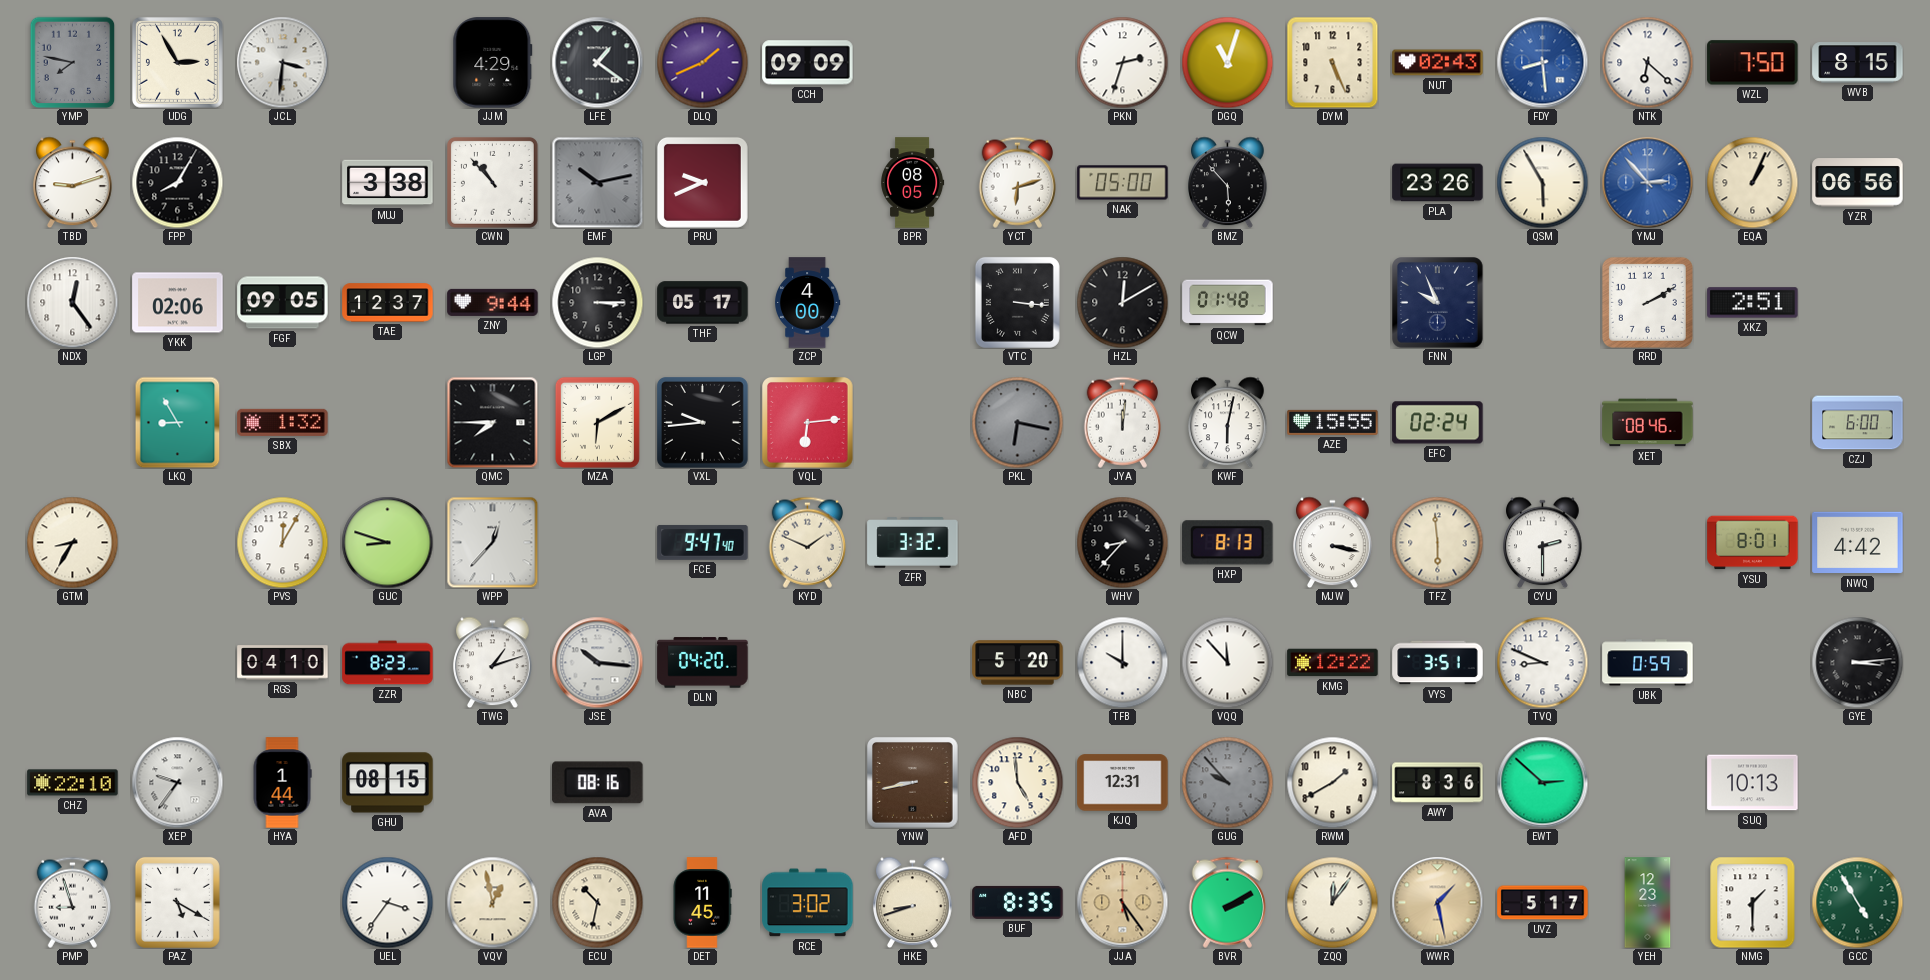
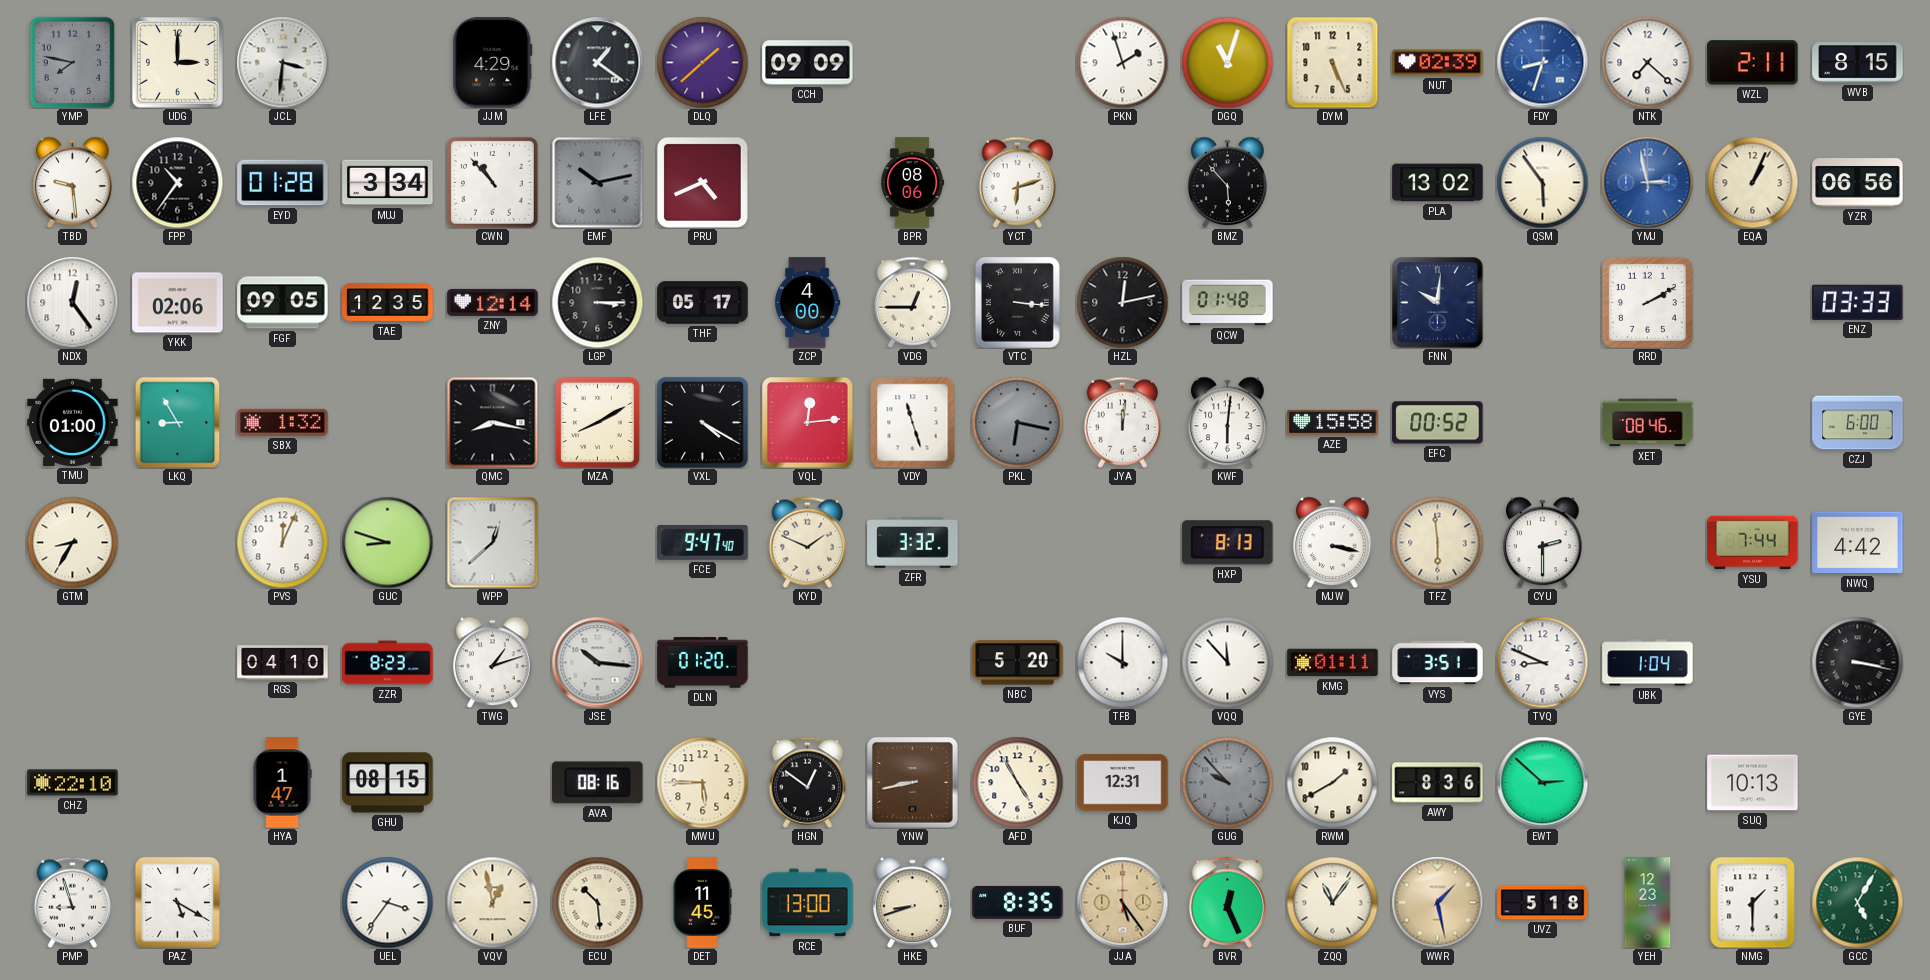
UDG: 2:55 -> 3:00 (177, 62)
DLQ: 1:41 -> 1:38 (702, 62)
PKN: 2:33 -> 1:57 (1122, 62)
NUT: 02:43 -> 02:39 (1438, 63)
FDY: 8:29 -> 8:33 (1542, 62)
NTK: 6:22 -> 7:22 (1647, 62)
WZL: 7:50 -> 2:11 (1753, 63)
TBD: 9:12 -> 9:29 (73, 182)
FPP: 8:05 -> 10:36 (177, 182)
EYD: none -> 01:28 (283, 183)
MUJ: 3:38 -> 3:34 (388, 183)
PRU: 9:41 -> 4:41 (702, 182)
BPR: 08:05 -> 08:06 (913, 183)
NAK: 05:00 -> none (1123, 183)
PLA: 23:26 -> 13:02 (1438, 183)
QSM: 5:55 -> 5:54 (1542, 182)
YMJ: 2:53 -> 2:58 (1647, 182)
TAE: 12:37 -> 12:35 (388, 303)
ZNY: 9:44 -> 12:14 (493, 302)
VDG: none -> 12:45 (912, 302)
HZL: 12:10 -> 12:13 (1122, 302)
FNN: 9:56 -> 10:01 (1438, 303)
XKZ: 2:51 -> none (1753, 303)
ENZ: none -> 03:33 (1858, 302)
TMU: none -> 01:00 (73, 422)
QMC: 7:45 -> 8:17 (492, 422)
MZA: 6:10 -> 8:10 (597, 422)
VXL: 9:44 -> 4:20 (702, 422)
VQL: 6:14 -> 12:14 (808, 423)
VDY: none -> 11:27 (913, 422)
KWF: 6:02 -> 6:01 (1228, 422)
AZE: 15:55 -> 15:58 (1333, 422)
EFC: 02:24 -> 00:52 (1438, 423)
PVS: 12:05 -> 12:04 (282, 542)
WPP: 12:37 -> 12:38 (492, 542)
WHV: 8:37 -> none (1122, 542)
YSU: 8:01 -> 7:44 (1753, 543)
DLN: 04:20 -> 01:20 (703, 663)
KMG: 12:22 -> 01:11 (1333, 663)
UBK: 0:59 -> 1:04 (1648, 663)
GYE: 3:14 -> 3:17 (1857, 662)
XEP: 9:36 -> none (177, 782)
HYA: 1:44 -> 1:47 (282, 783)
MWU: none -> 5:45 (702, 782)
HGN: none -> 12:51 (807, 782)
AFD: 4:59 -> 4:55 (1017, 782)
ECU: 10:32 -> 10:29 (597, 902)
RCE: 3:02 -> 13:00 (808, 903)
BVR: 2:10 -> 12:26 (1227, 902)
ZQQ: 12:06 -> 11:06 (1332, 902)
UVZ: 5:17 -> 5:18 (1543, 903)
GCC: 4:55 -> 5:05 (1857, 902)
